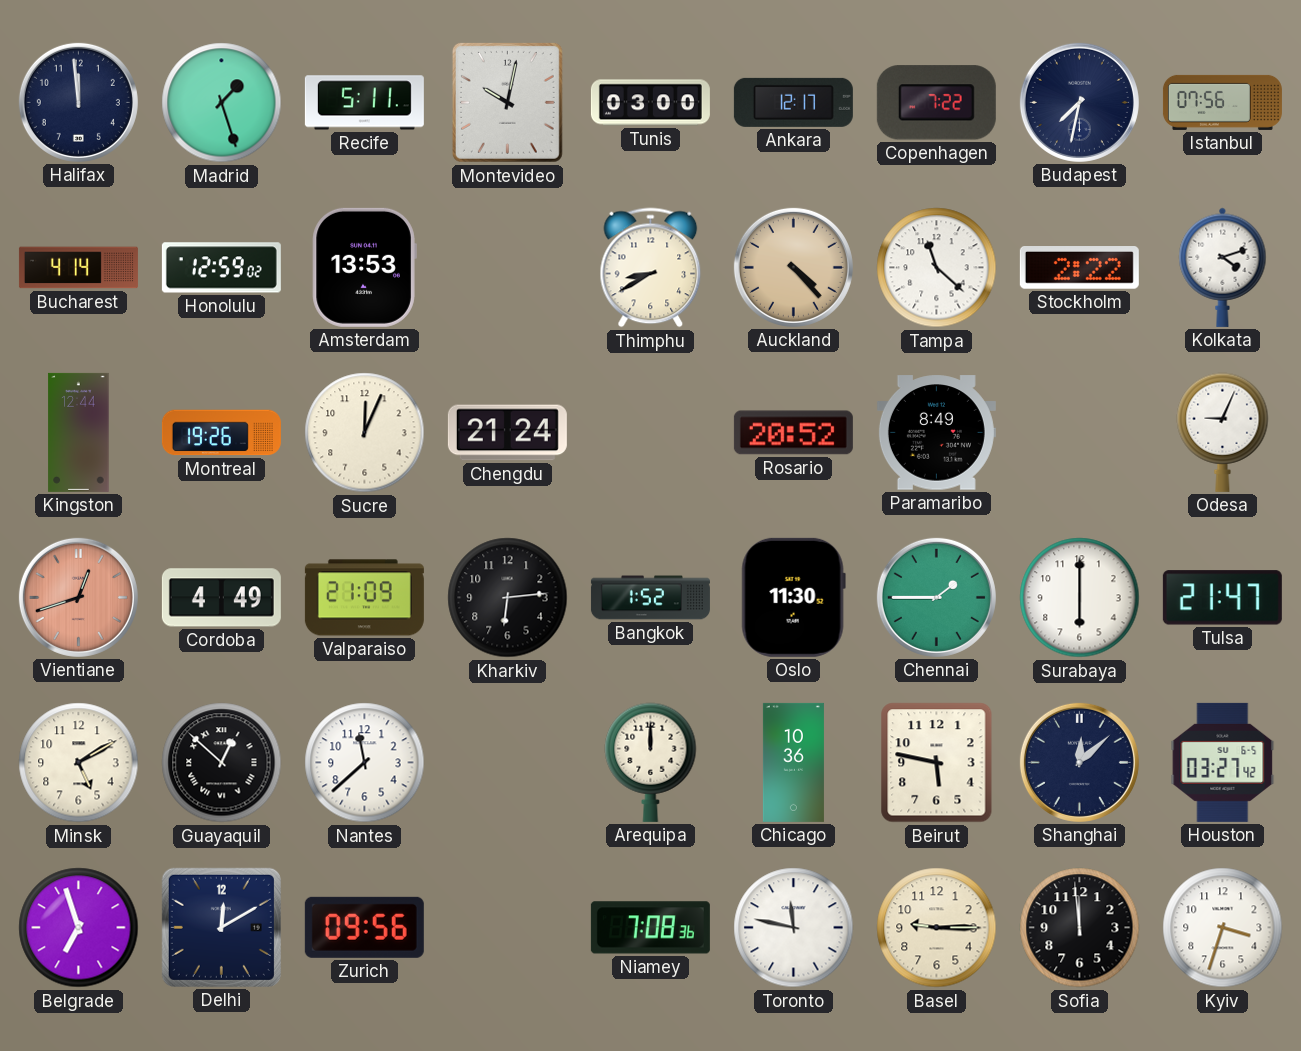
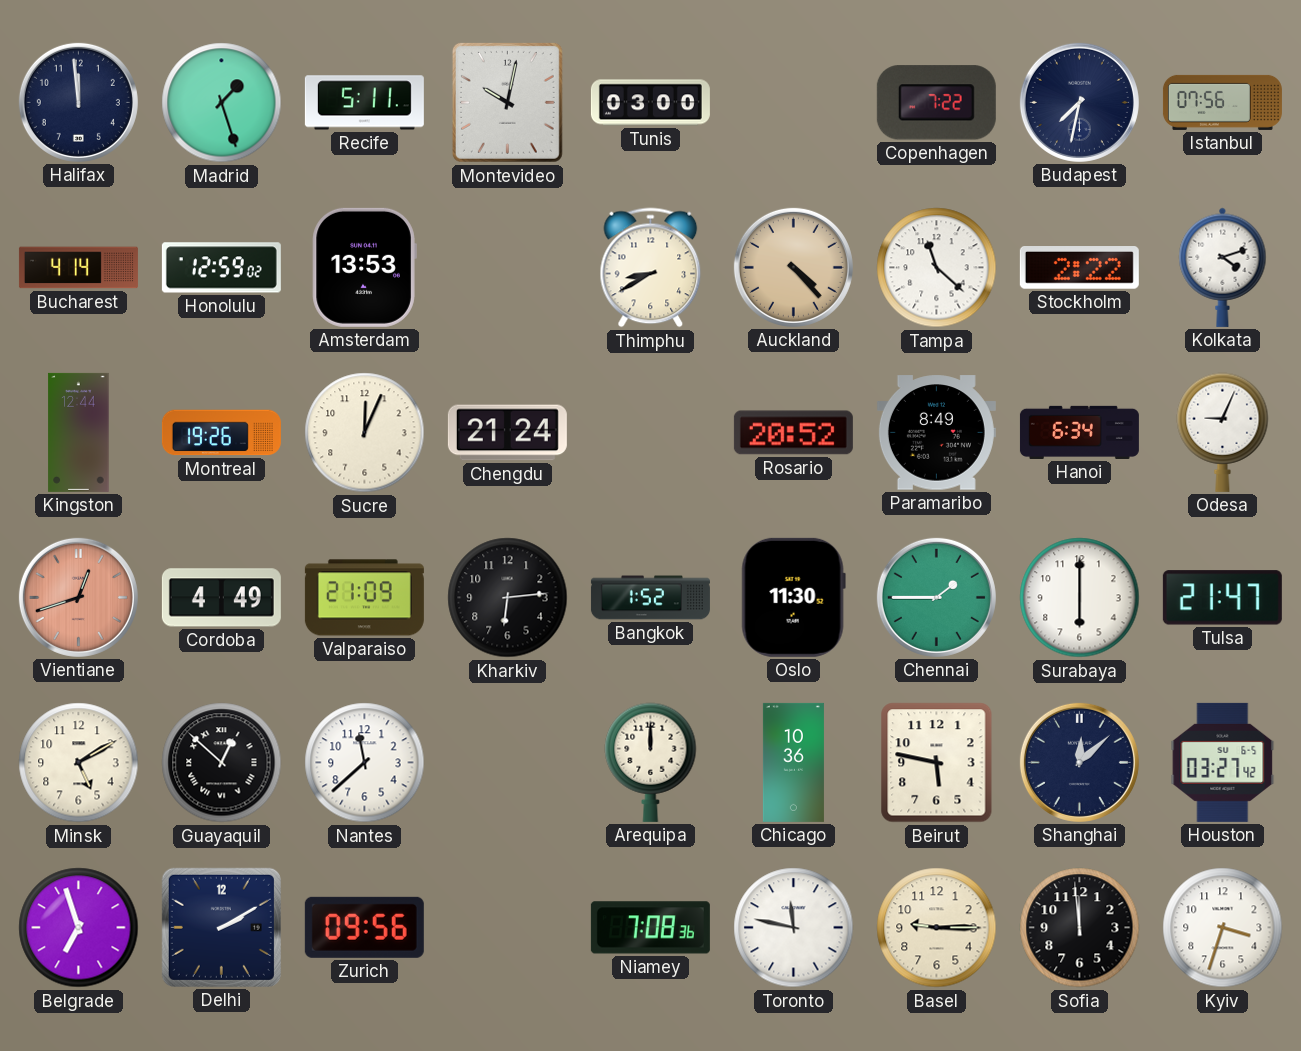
Ankara: 12:17 -> none (793, 102)
Hanoi: none -> 6:34 (1079, 432)
Delhi: 12:10 -> 2:10 (221, 927)
